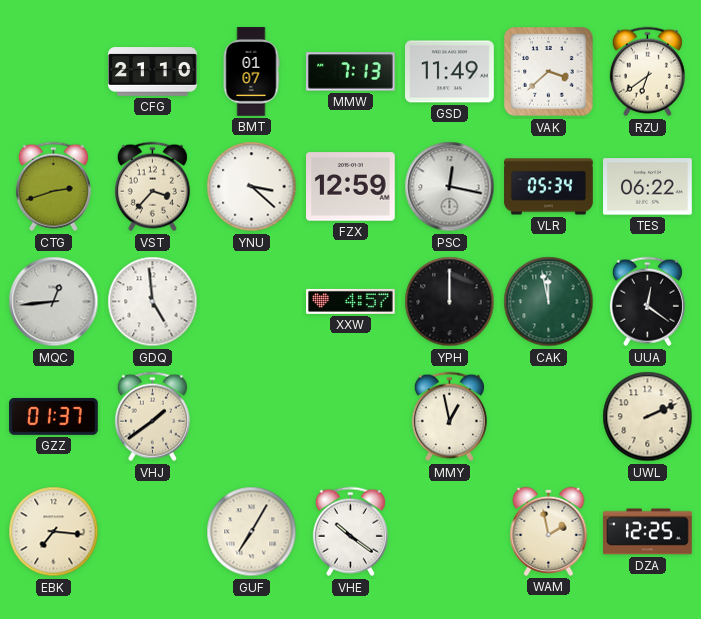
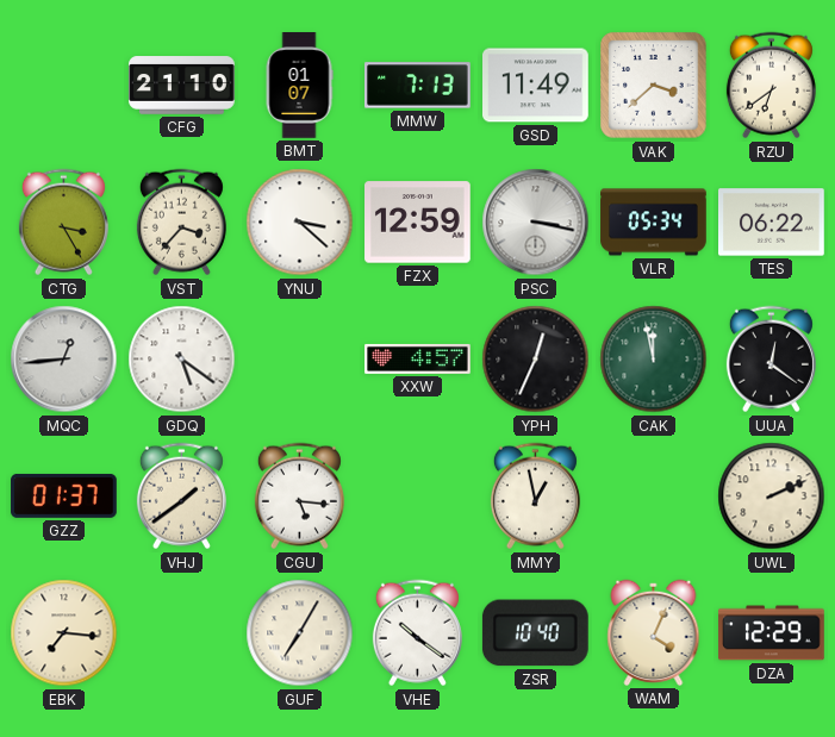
CTG: 2:42 -> 3:25 (63, 223)
PSC: 12:17 -> 3:17 (536, 223)
GDQ: 4:59 -> 5:21 (182, 360)
YPH: 12:00 -> 12:34 (536, 360)
CGU: none -> 5:16 (299, 496)
ZSR: none -> 10:40 (535, 633)
WAM: 1:58 -> 4:04 (654, 632)
DZA: 12:25 -> 12:29 (772, 633)
